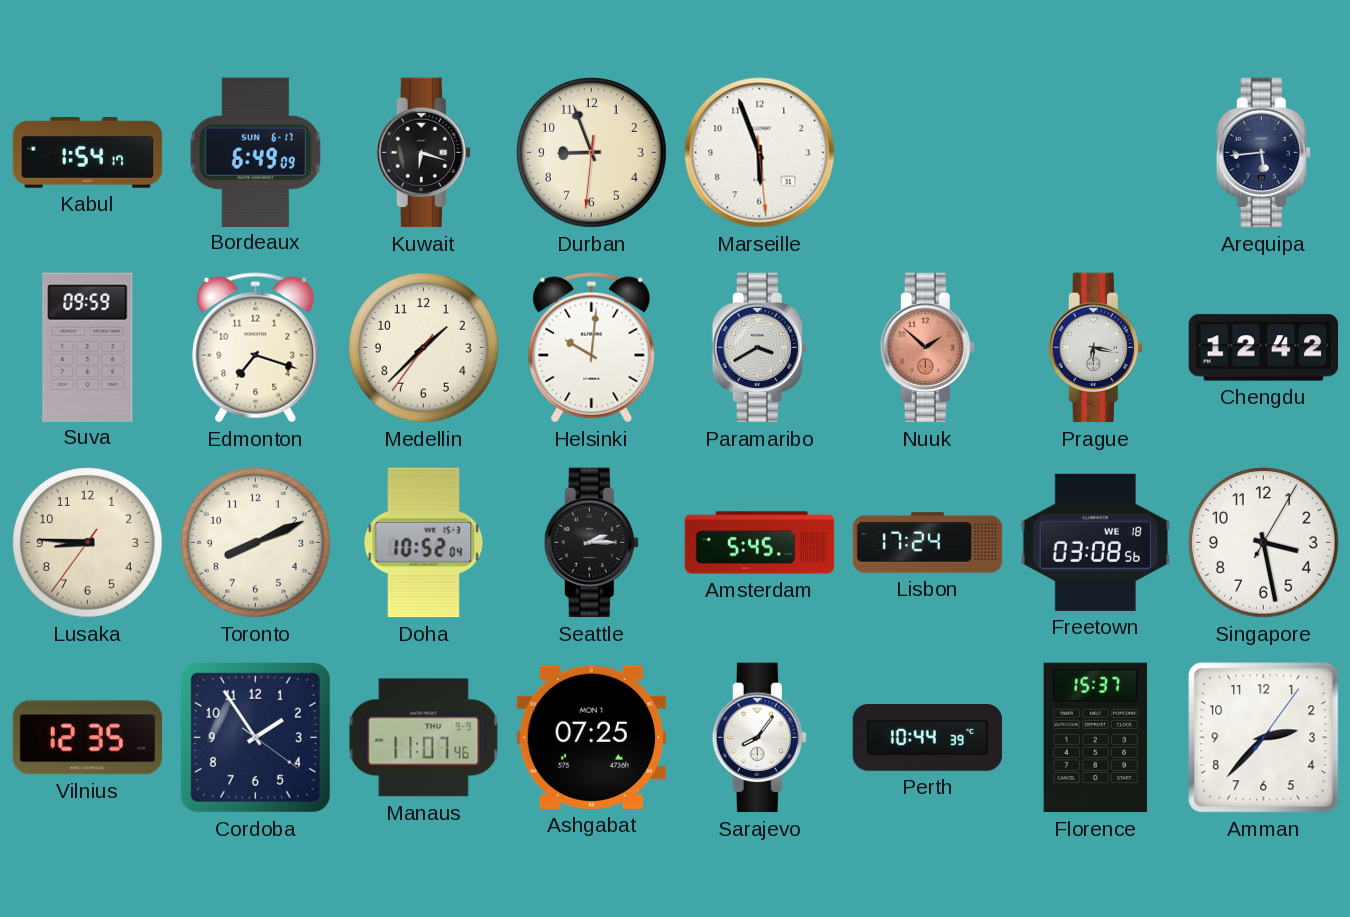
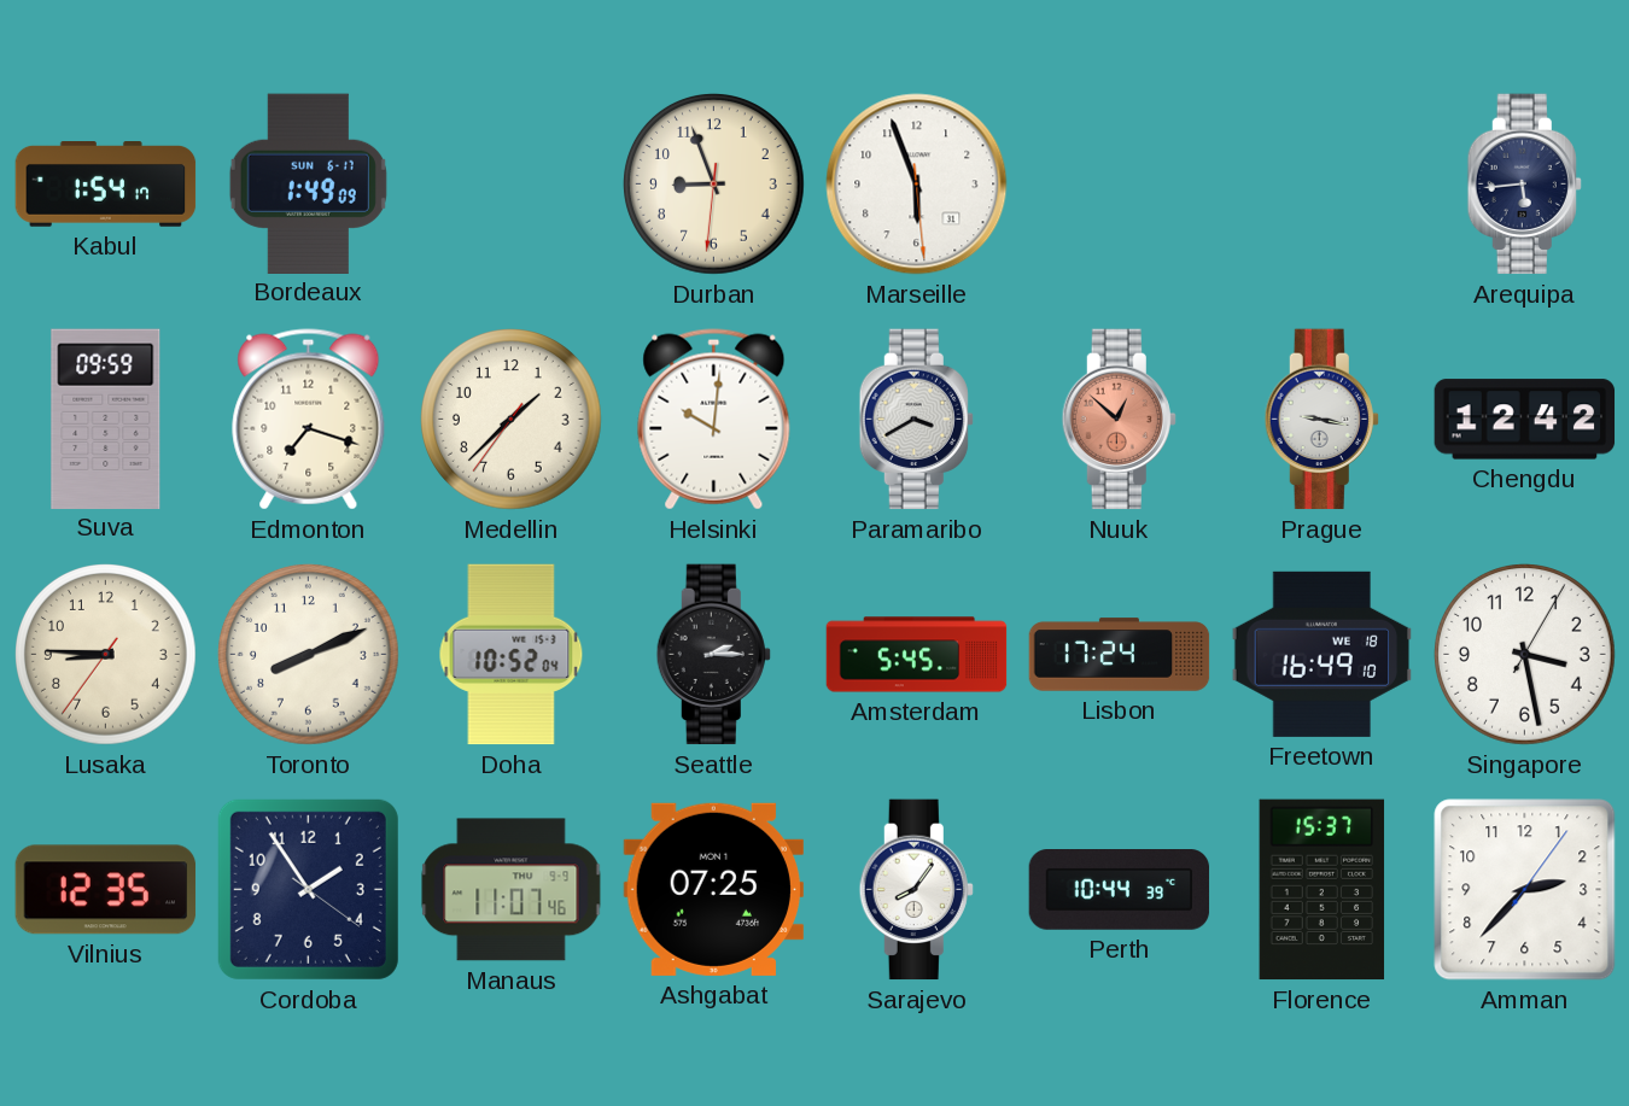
Bordeaux: 6:49 -> 1:49 (308, 183)
Kuwait: 6:18 -> none (423, 153)
Nuuk: 1:52 -> 12:52 (1119, 420)
Prague: 6:17 -> 9:17 (1321, 420)
Freetown: 03:08 -> 16:49 (1323, 654)
